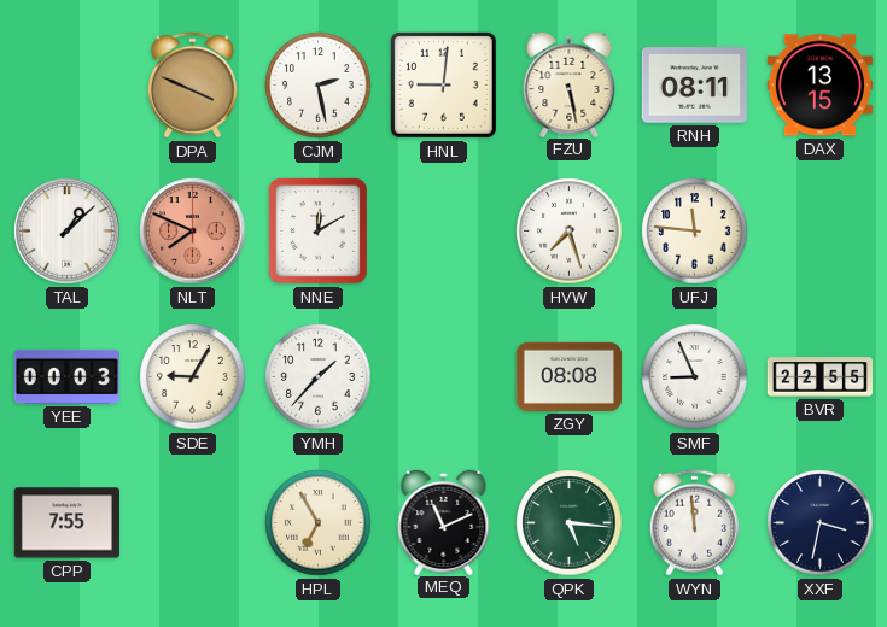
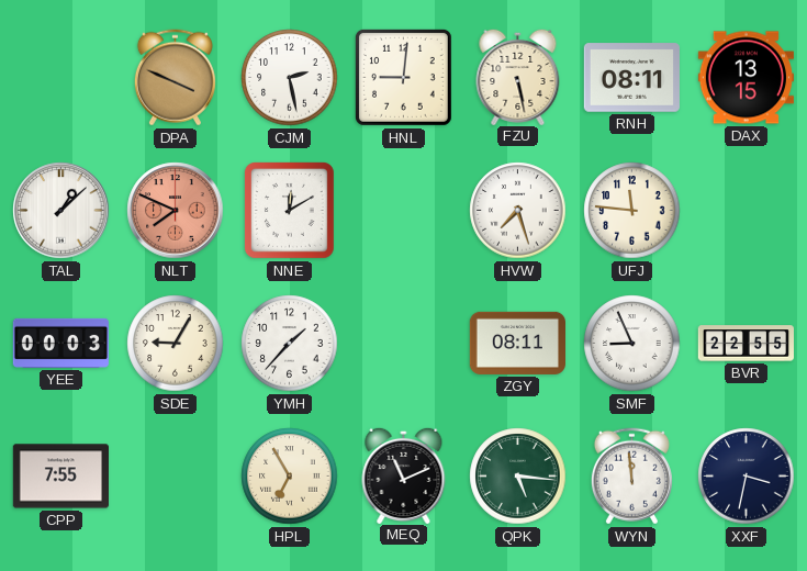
ZGY: 08:08 -> 08:11 (517, 343)
